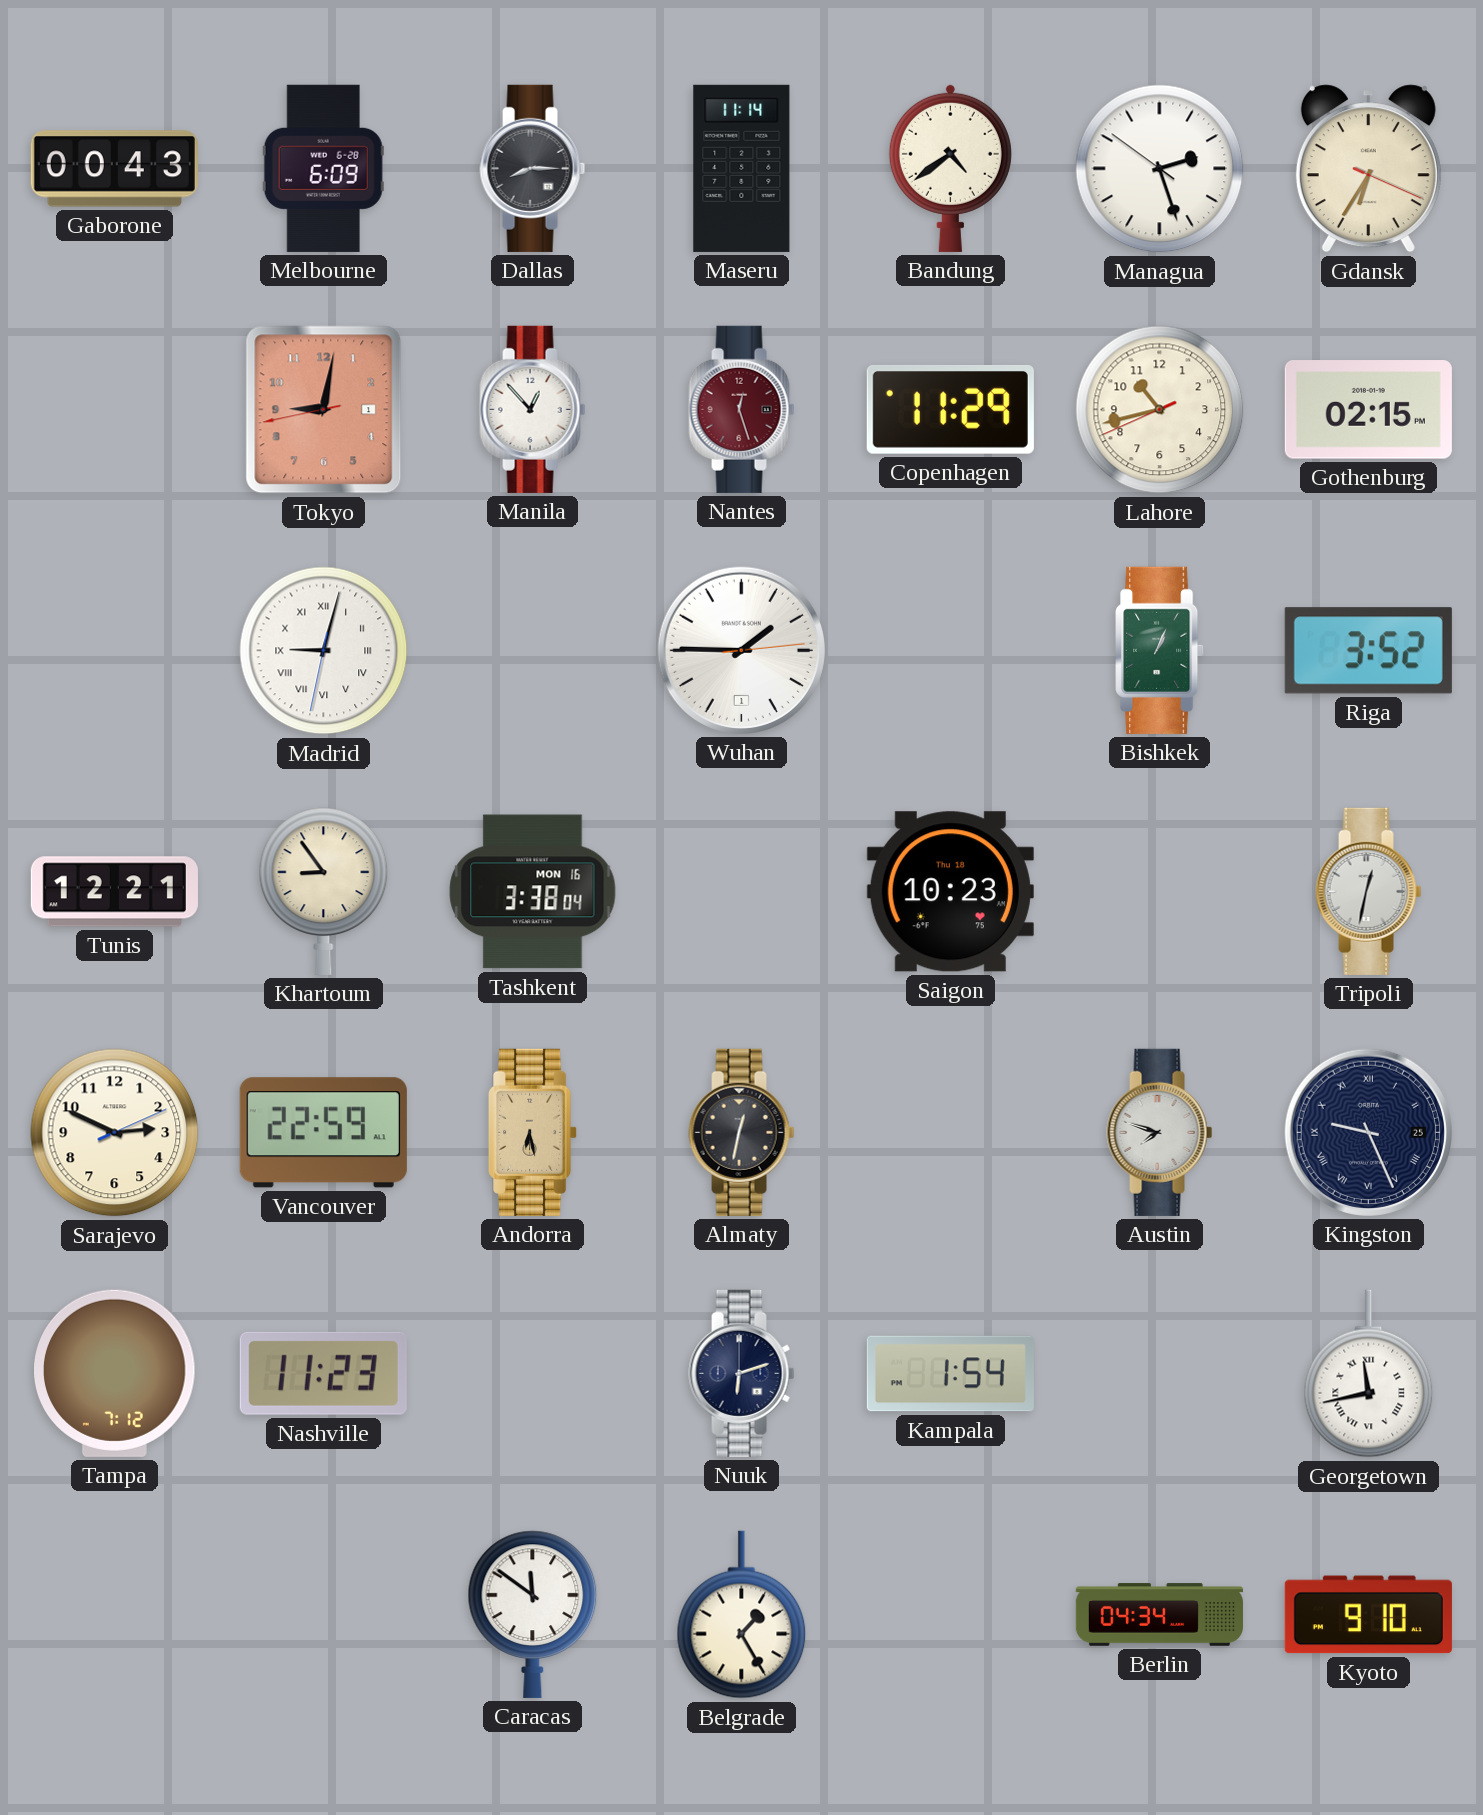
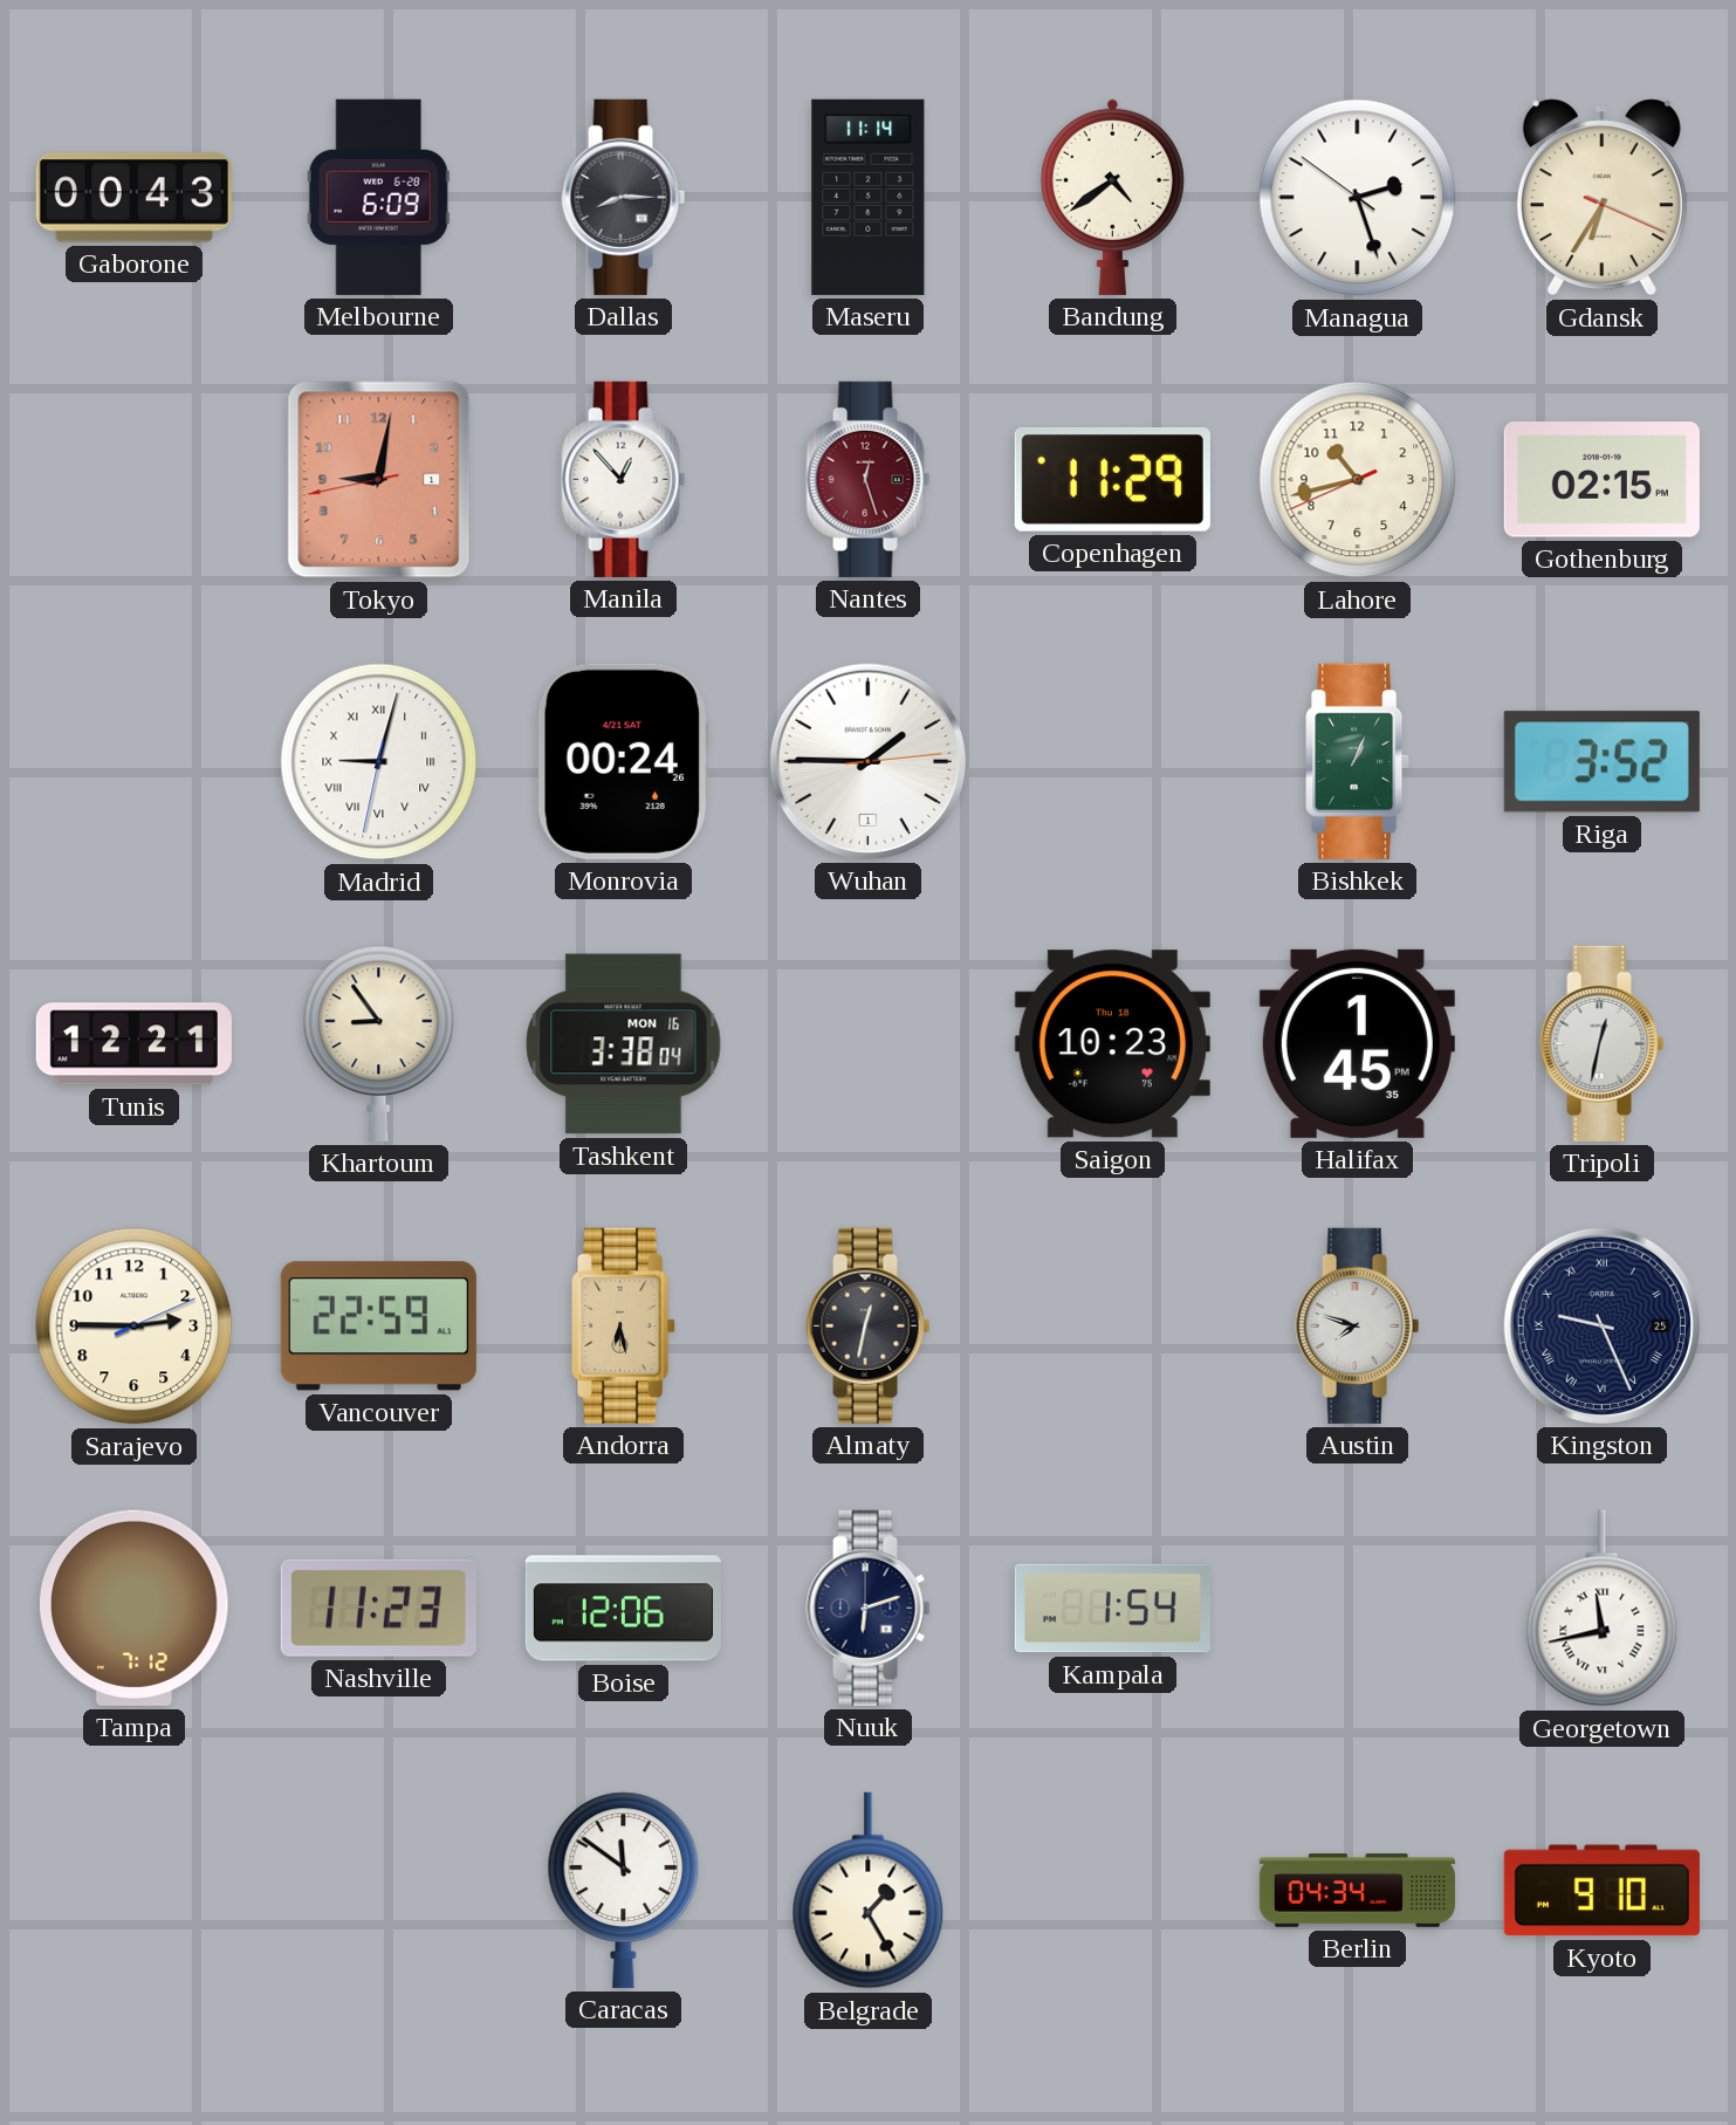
Monrovia: none -> 00:24 (623, 761)
Halifax: none -> 1:45 (1357, 1043)
Sarajevo: 2:49 -> 2:45 (135, 1327)
Boise: none -> 12:06 (623, 1609)
